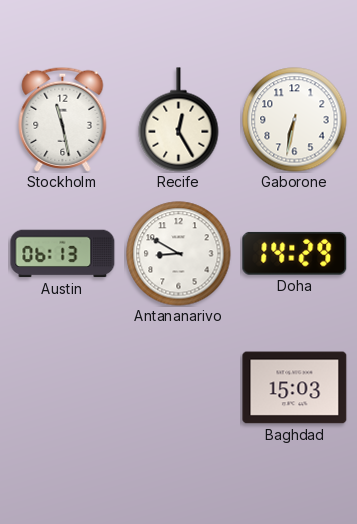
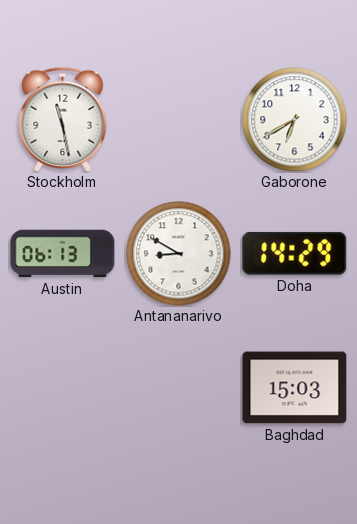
Recife: 12:25 -> none (179, 120)
Gaborone: 6:32 -> 6:40 (295, 120)
